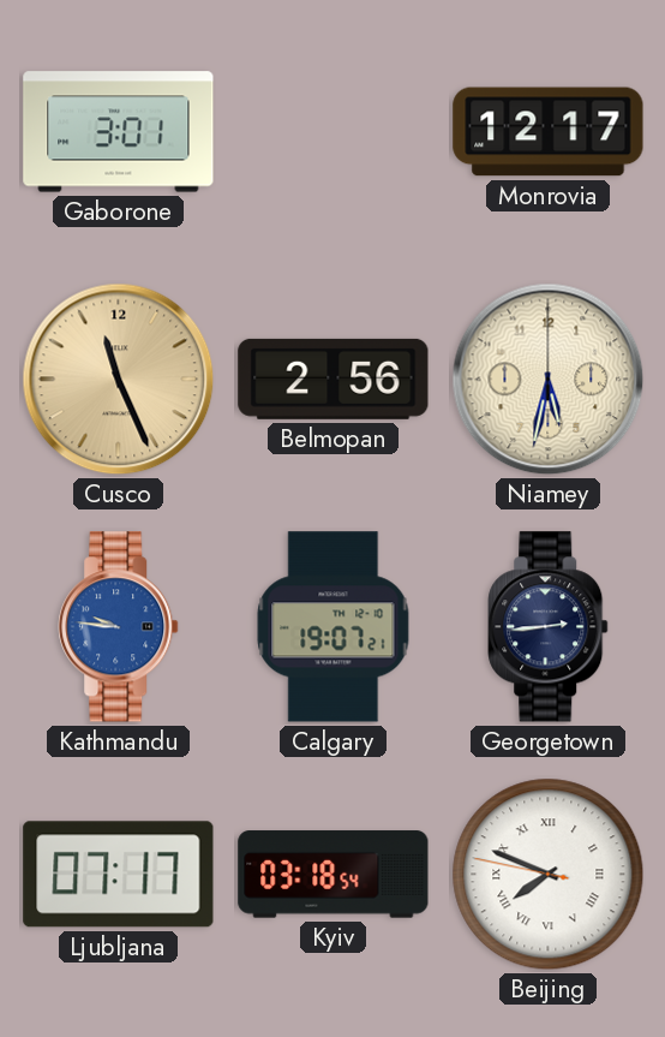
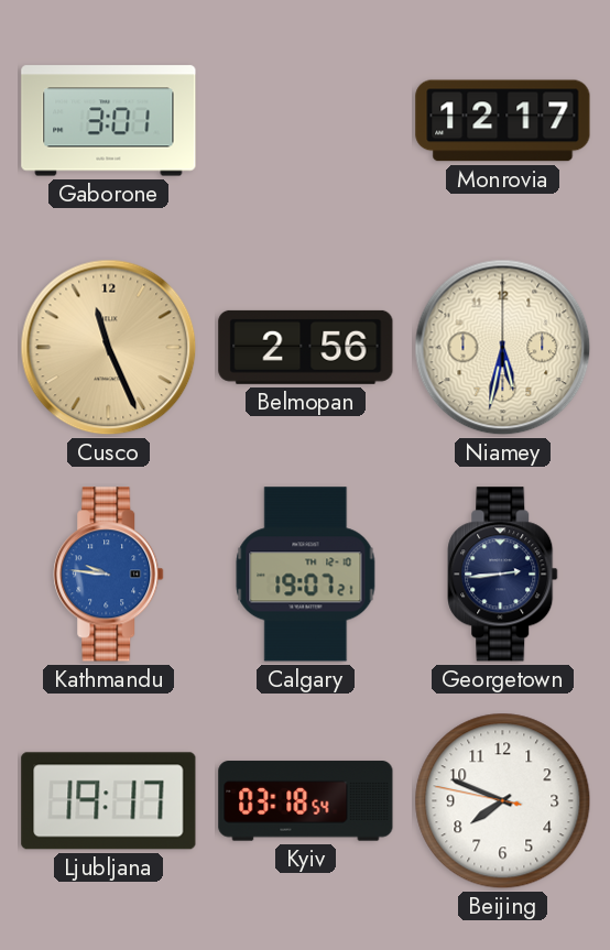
Ljubljana: 07:17 -> 19:17 (109, 801)
Beijing numerals: Roman -> Arabic (503, 801)
